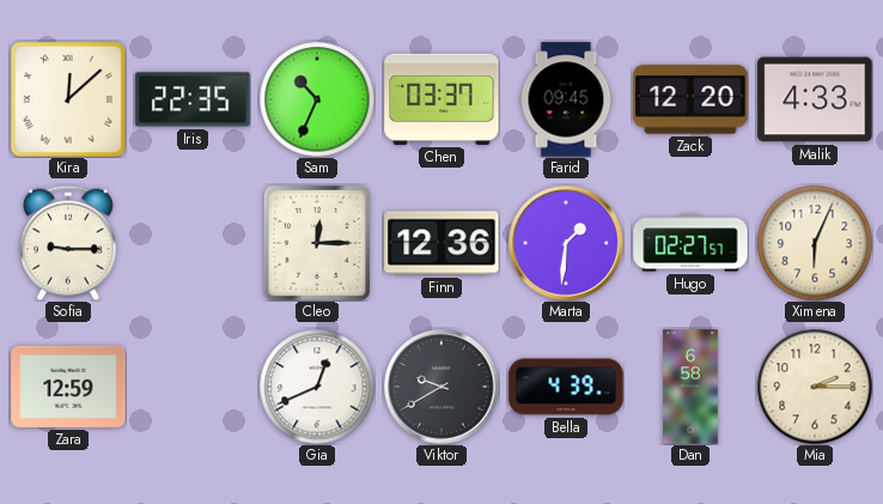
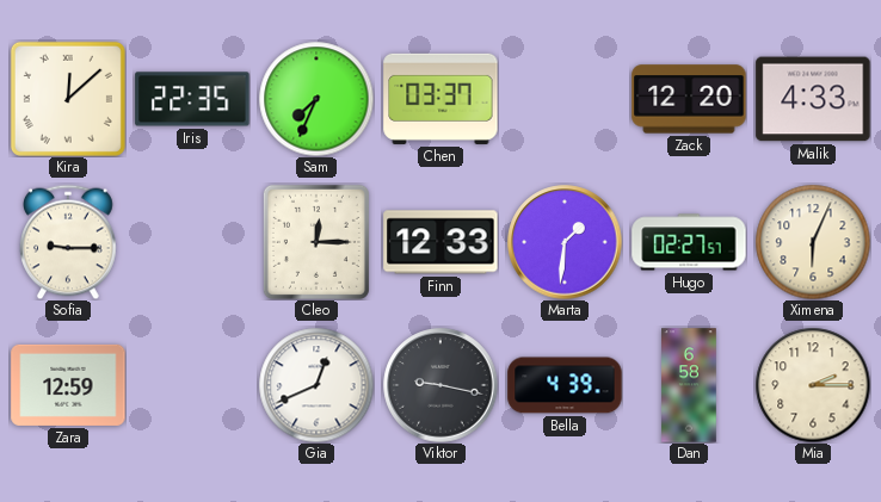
Sam: 10:34 -> 7:34 (316, 99)
Farid: 09:45 -> none (566, 99)
Finn: 12:36 -> 12:33 (440, 242)
Viktor: 9:40 -> 9:17 (440, 385)
